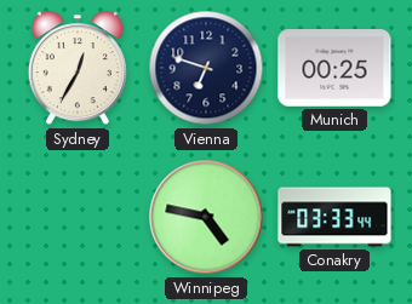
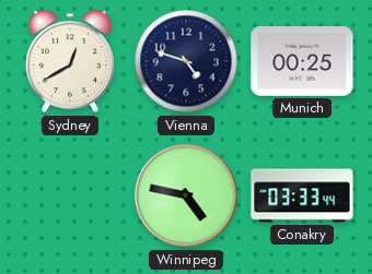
Sydney: 12:35 -> 12:40 (70, 62)
Vienna: 6:48 -> 4:48 (186, 61)
